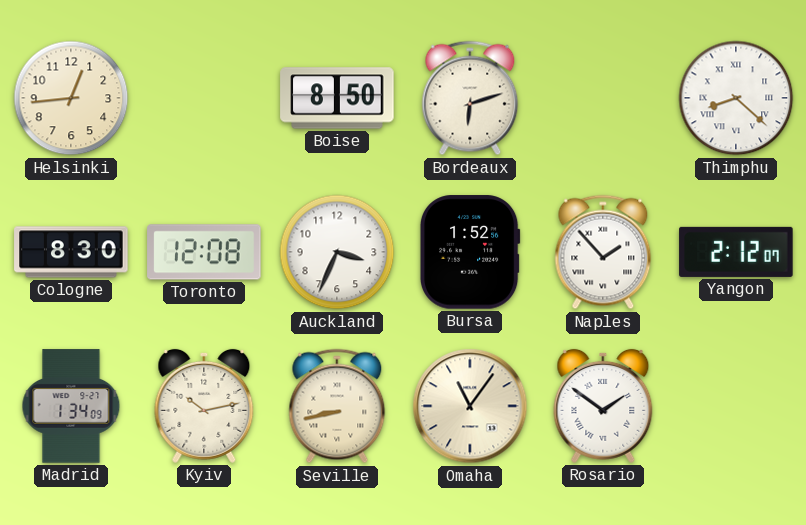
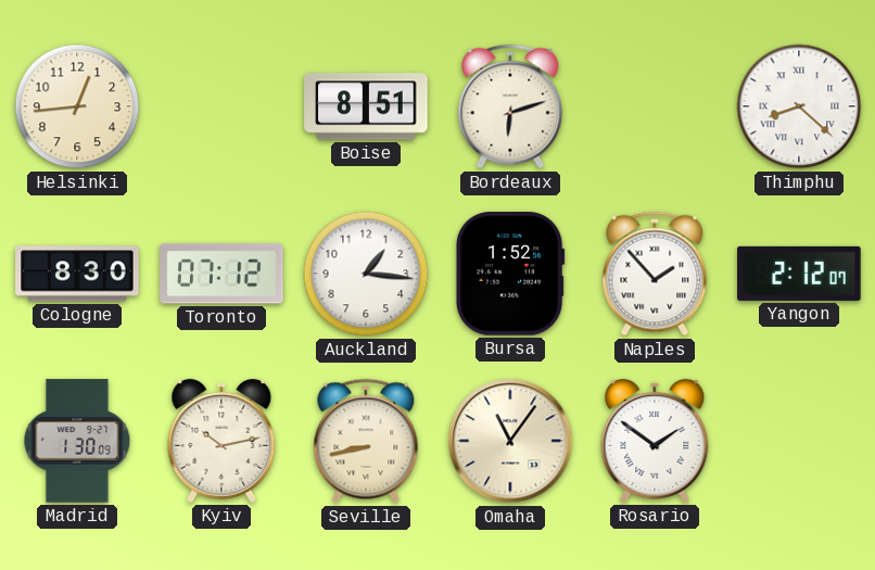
Boise: 8:50 -> 8:51 (366, 106)
Toronto: 12:08 -> 07:12 (221, 274)
Auckland: 3:34 -> 1:16 (366, 274)
Madrid: 1:34 -> 1:30 (77, 441)
